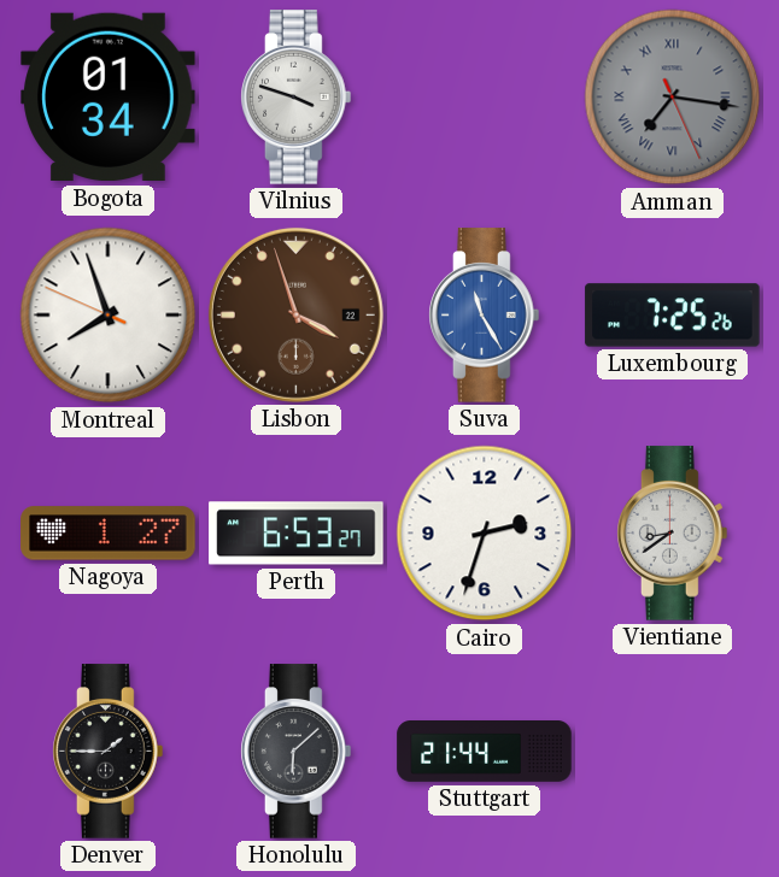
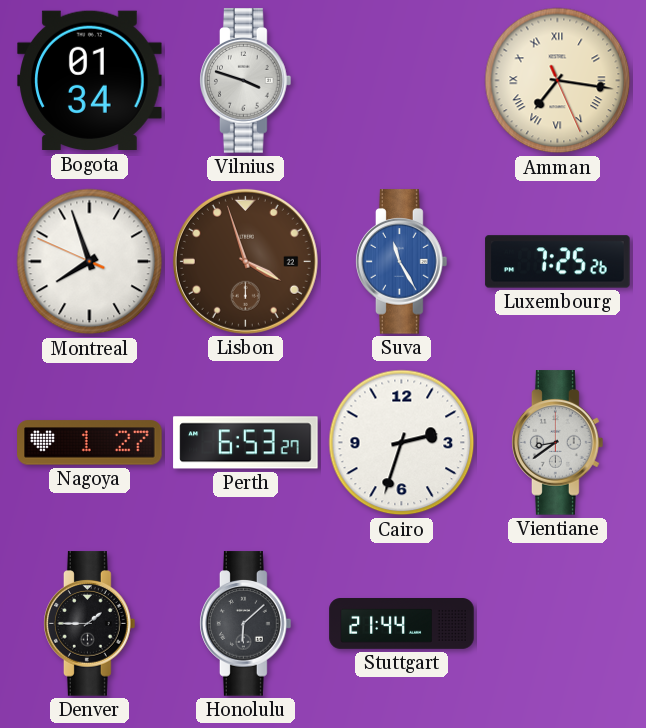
Amman dial: grey -> cream (558, 81)
